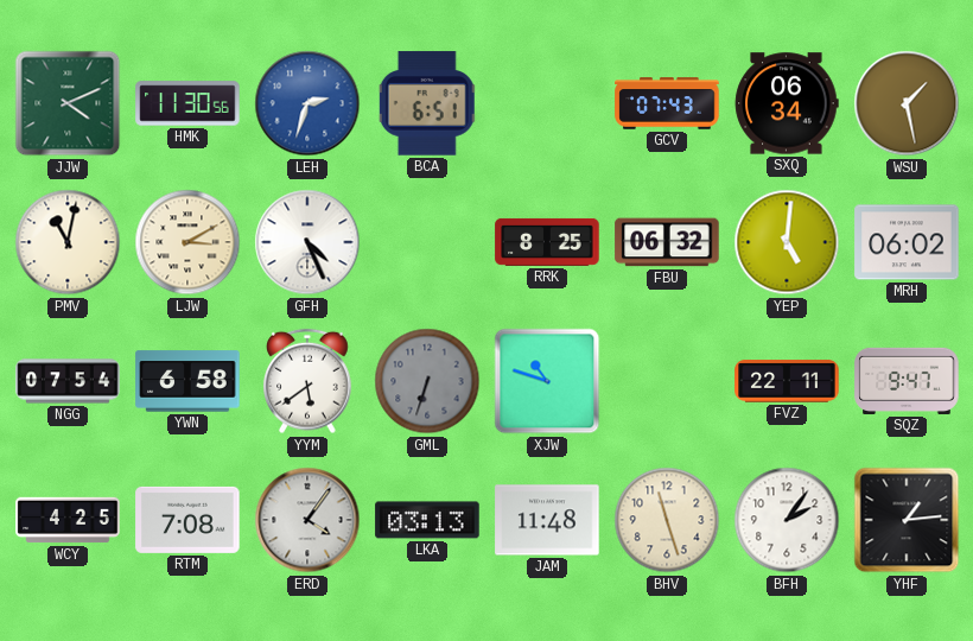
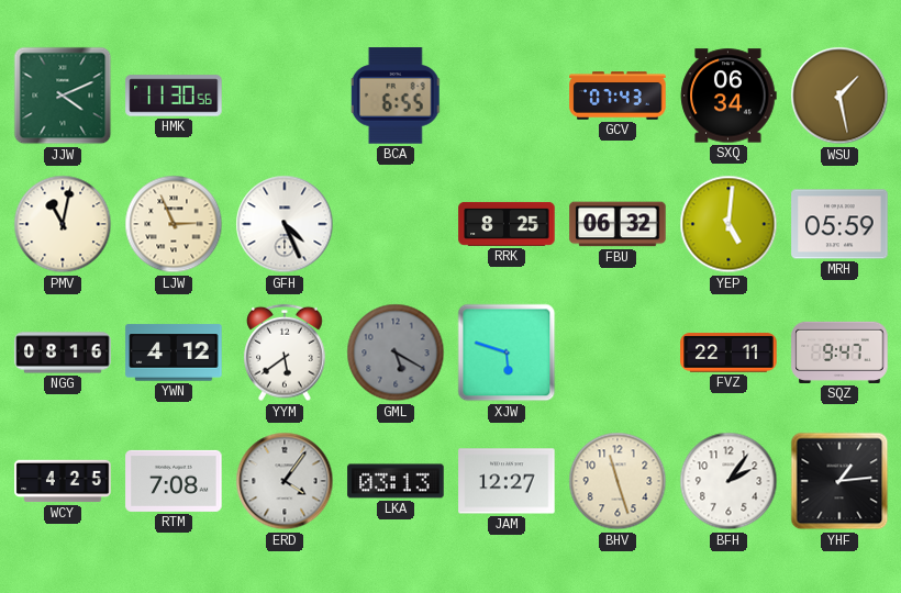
LEH: 2:33 -> none (307, 103)
BCA: 6:51 -> 6:55 (396, 96)
LJW: 3:10 -> 2:56 (174, 224)
MRH: 06:02 -> 05:59 (839, 224)
NGG: 07:54 -> 08:16 (63, 353)
YWN: 6:58 -> 4:12 (174, 353)
GML: 6:33 -> 5:20 (396, 353)
XJW: 10:48 -> 5:48 (507, 353)
JAM: 11:48 -> 12:27 (507, 481)
